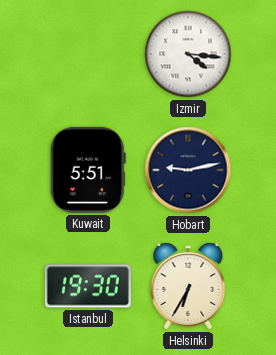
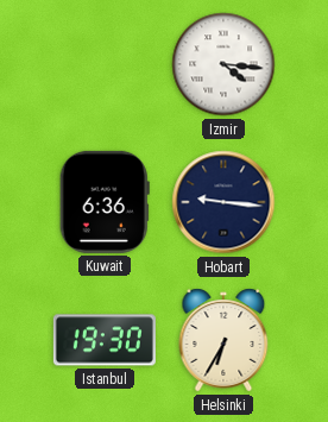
Kuwait: 5:51 -> 6:36 (105, 202)
Hobart: 9:13 -> 9:16 (223, 202)
